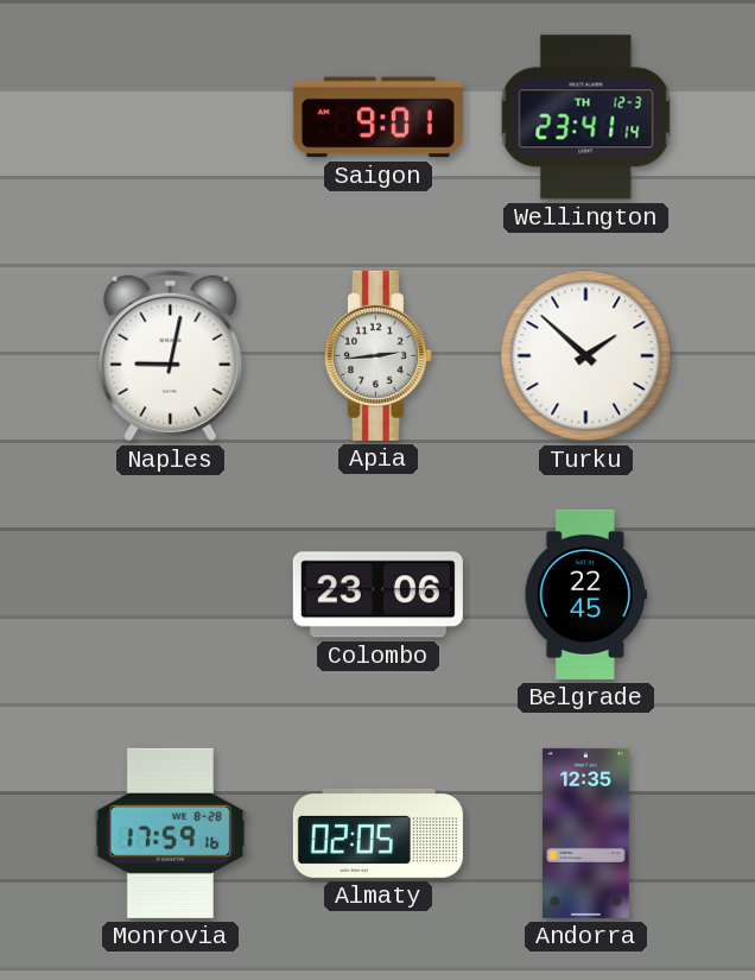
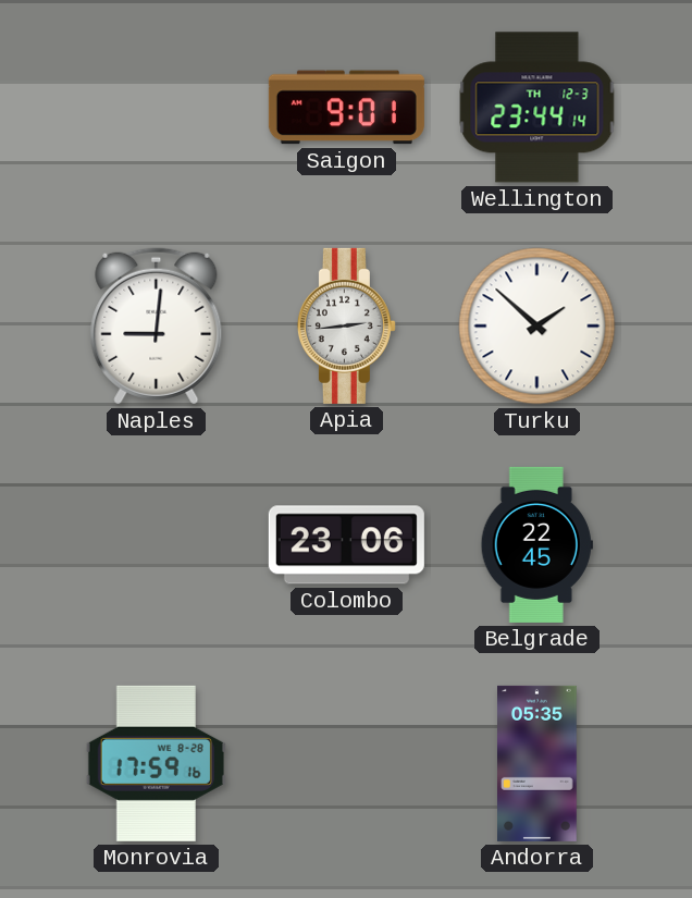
Wellington: 23:41 -> 23:44 (537, 108)
Naples: 9:02 -> 9:01 (157, 327)
Almaty: 02:05 -> none (377, 833)
Andorra: 12:35 -> 05:35 (537, 763)
